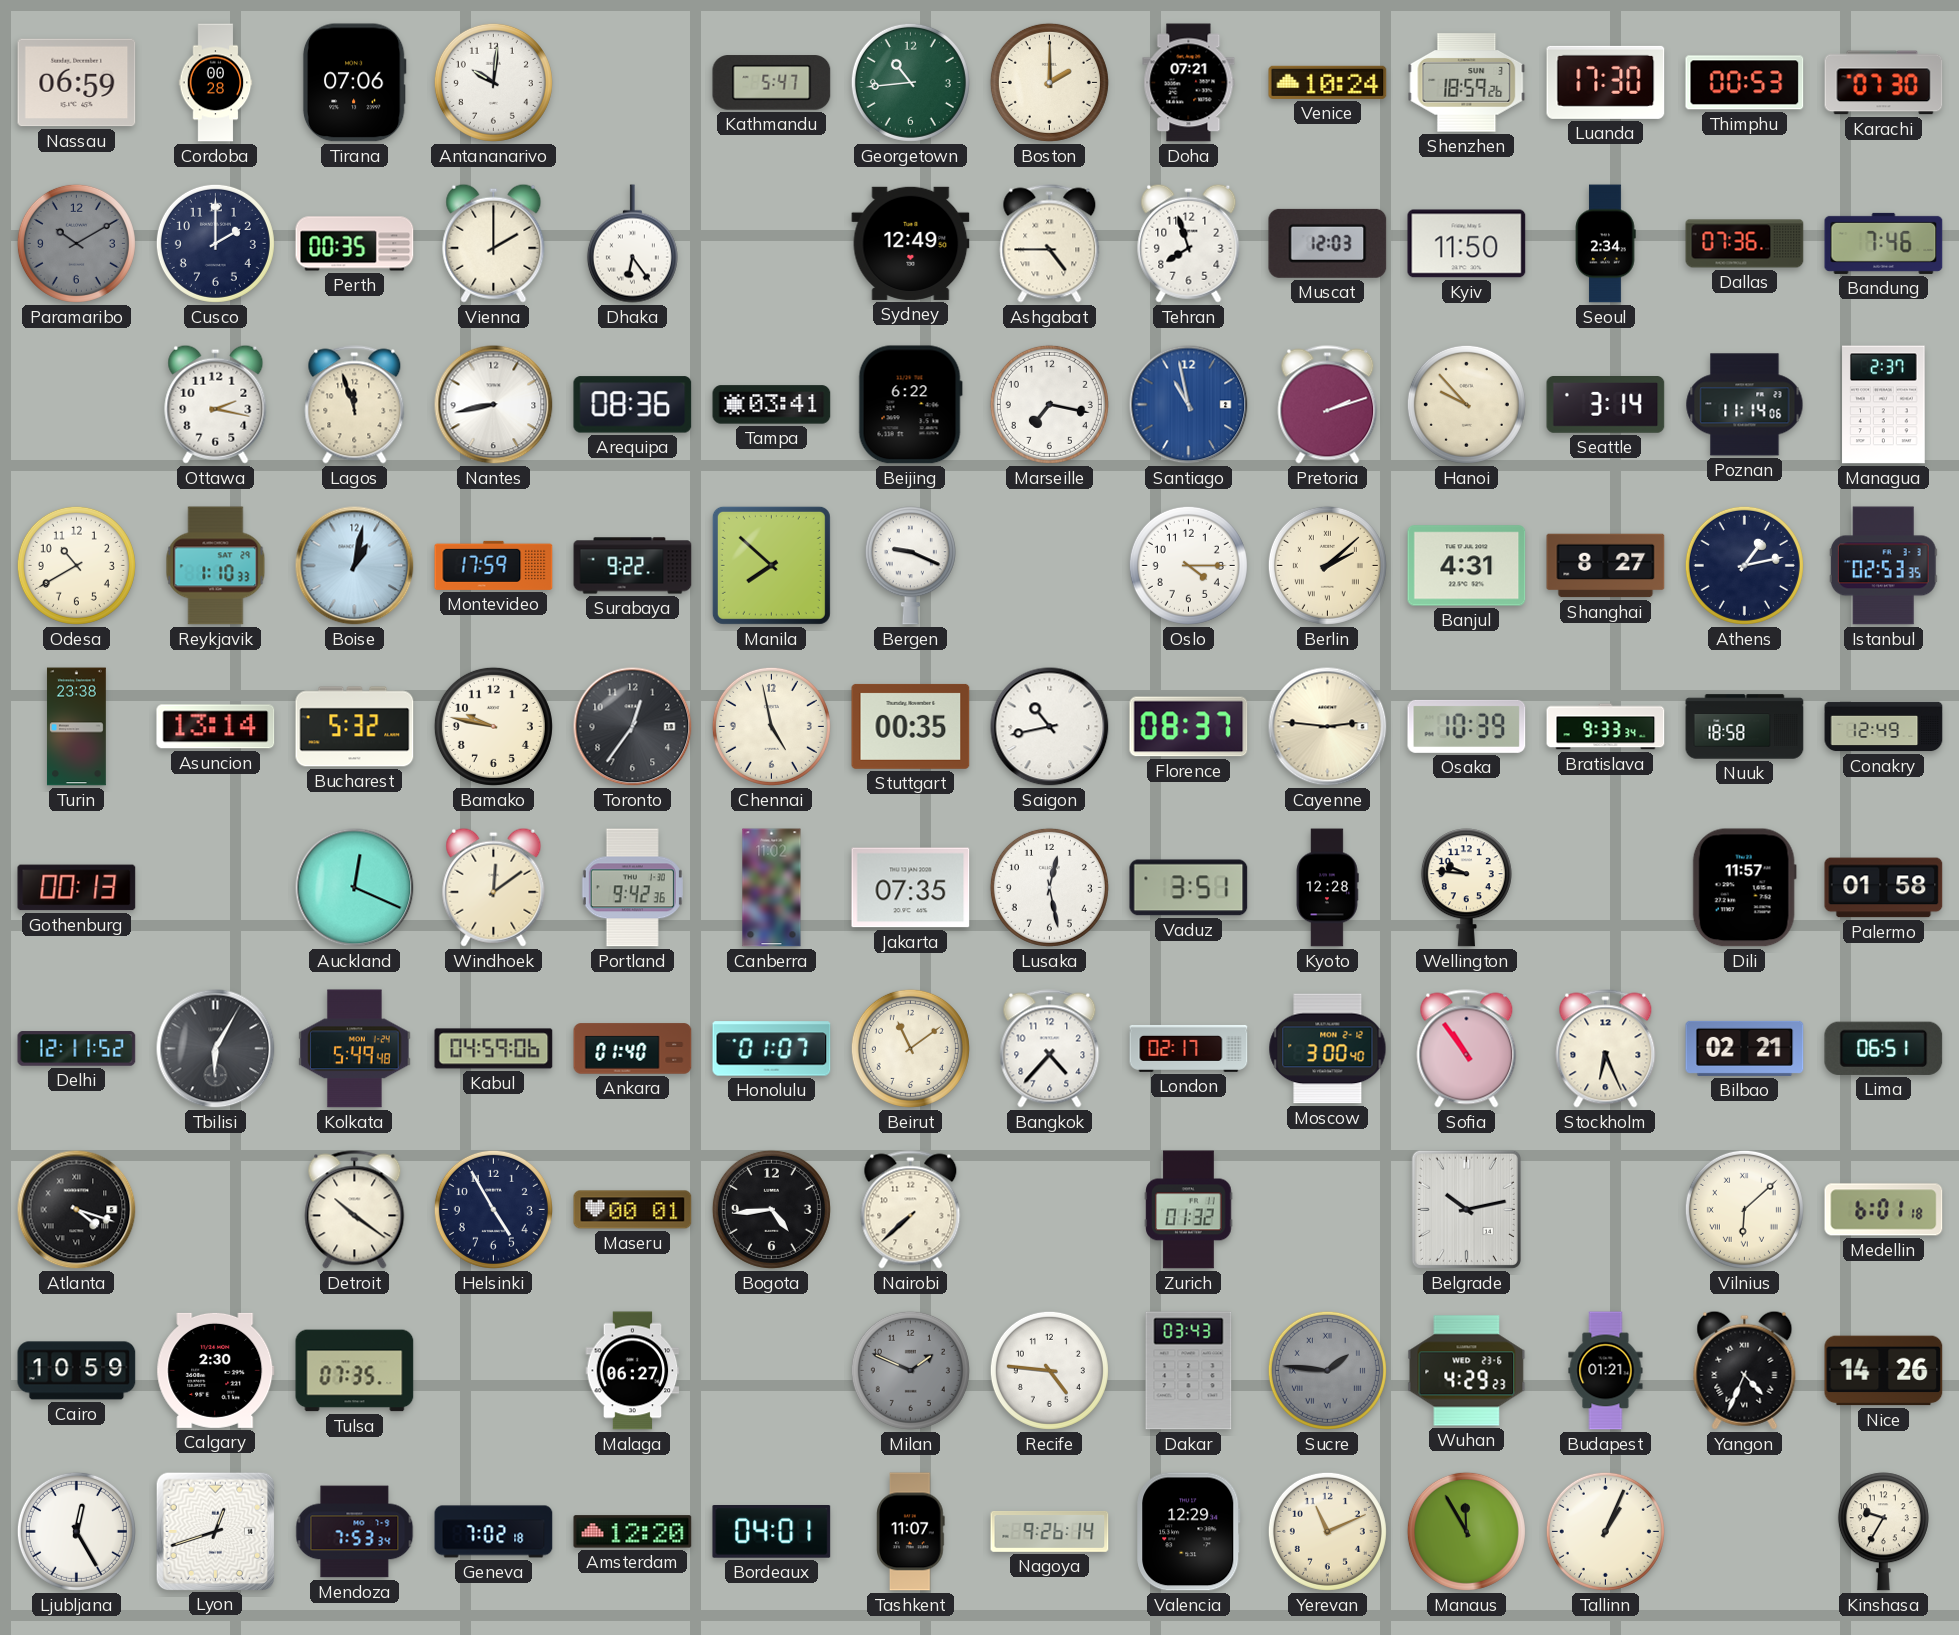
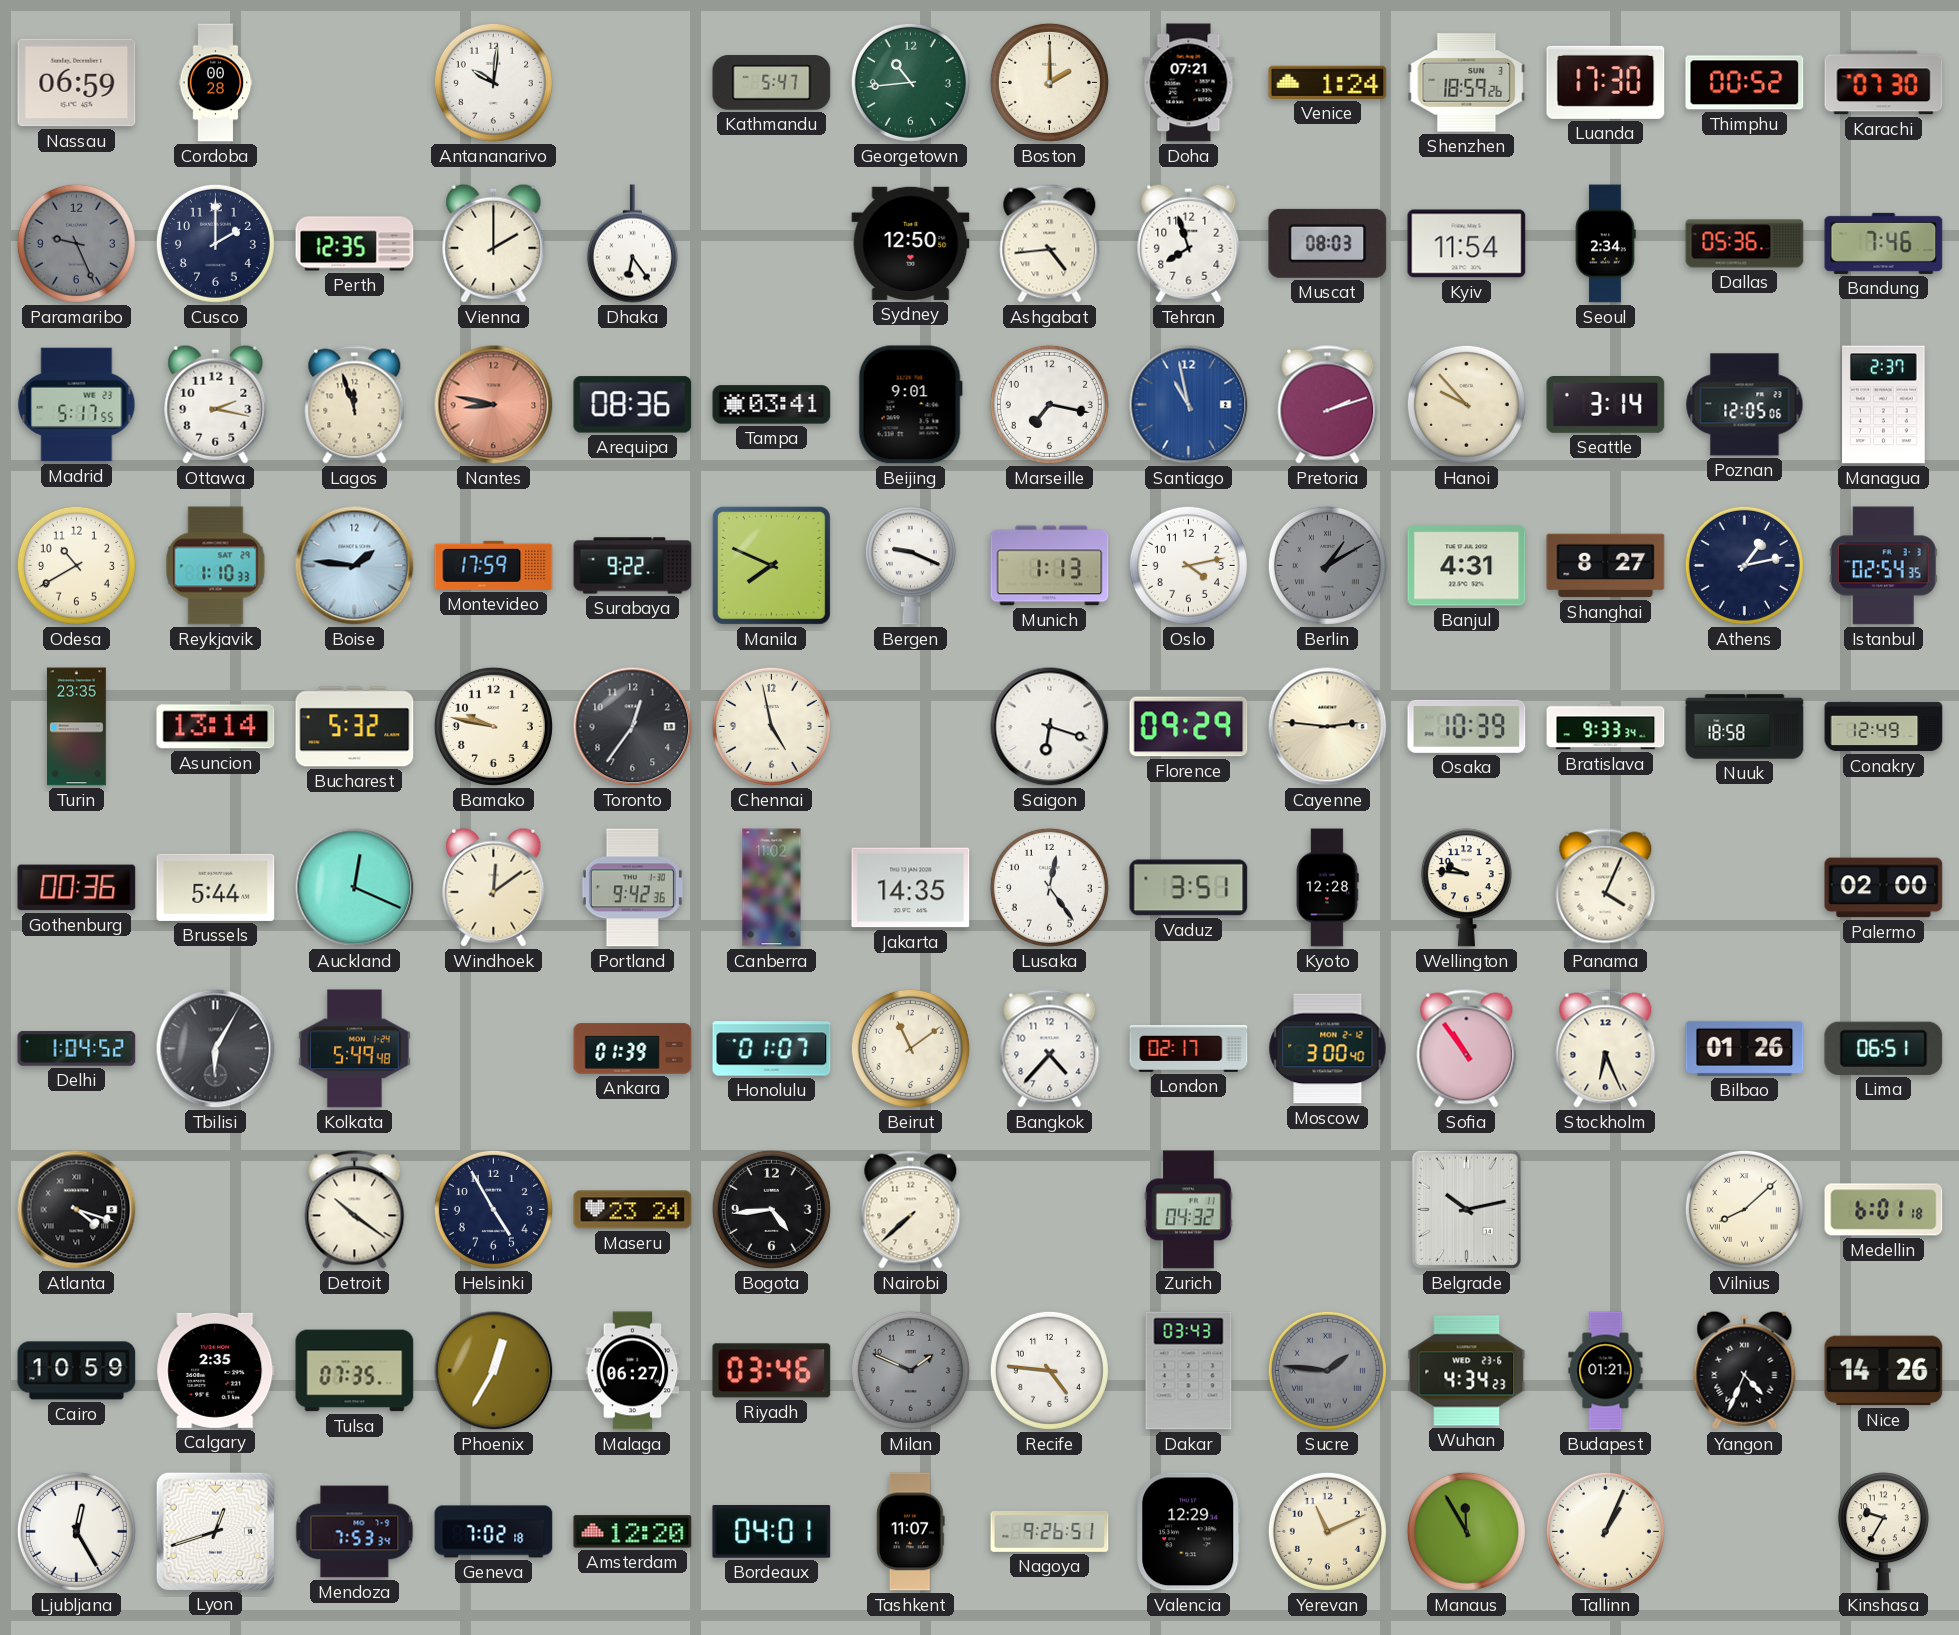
Tirana: 07:06 -> none (354, 83)
Venice: 10:24 -> 1:24 (1328, 82)
Thimphu: 00:53 -> 00:52 (1745, 83)
Paramaribo: 10:10 -> 9:26 (76, 243)
Perth: 00:35 -> 12:35 (355, 244)
Sydney: 12:49 -> 12:50 (911, 243)
Ashgabat: 4:45 -> 4:44 (1050, 244)
Muscat: 12:03 -> 08:03 (1328, 243)
Kyiv: 11:50 -> 11:54 (1467, 244)
Dallas: 07:36 -> 05:36 (1745, 244)
Madrid: none -> 5:17 (77, 405)
Nantes: 8:43 -> 8:47 (494, 405)
Nantes dial: white -> salmon (494, 405)
Beijing: 6:22 -> 9:01 (910, 405)
Poznan: 11:14 -> 12:05 (1745, 405)
Boise: 1:02 -> 1:46 (355, 566)
Manila: 7:52 -> 7:49 (771, 565)
Munich: none -> 1:13 (1050, 566)
Oslo: 4:15 -> 4:13 (1188, 565)
Berlin: 2:08 -> 1:10 (1327, 565)
Berlin dial: cream -> grey (1327, 565)
Istanbul: 02:53 -> 02:54 (1883, 566)
Turin: 23:38 -> 23:35 (76, 727)
Stuttgart: 00:35 -> none (911, 726)
Saigon: 10:43 -> 6:18 (1050, 727)
Florence: 08:37 -> 09:29 (1189, 727)
Gothenburg: 00:13 -> 00:36 (77, 888)
Brussels: none -> 5:44 (216, 887)
Jakarta: 07:35 -> 14:35 (911, 888)
Lusaka: 12:28 -> 12:24 (1049, 887)
Panama: none -> 4:04 (1606, 888)
Dili: 11:57 -> none (1744, 888)
Palermo: 01:58 -> 02:00 (1884, 888)
Delhi: 12:11 -> 1:04 (77, 1049)
Kabul: 04:59 -> none (494, 1049)
Ankara: 01:40 -> 01:39 (633, 1049)
Bilbao: 02:21 -> 01:26 (1745, 1048)
Maseru: 00:01 -> 23:24 (633, 1210)
Zurich: 01:32 -> 04:32 (1189, 1210)
Vilnius: 6:08 -> 8:08 (1744, 1209)
Calgary: 2:30 -> 2:35 (216, 1370)
Phoenix: none -> 12:35 (494, 1371)
Riyadh: none -> 03:46 (772, 1371)
Wuhan: 4:29 -> 4:34 (1467, 1371)
Nagoya: 9:26:14 -> 9:26:51 (1050, 1532)
